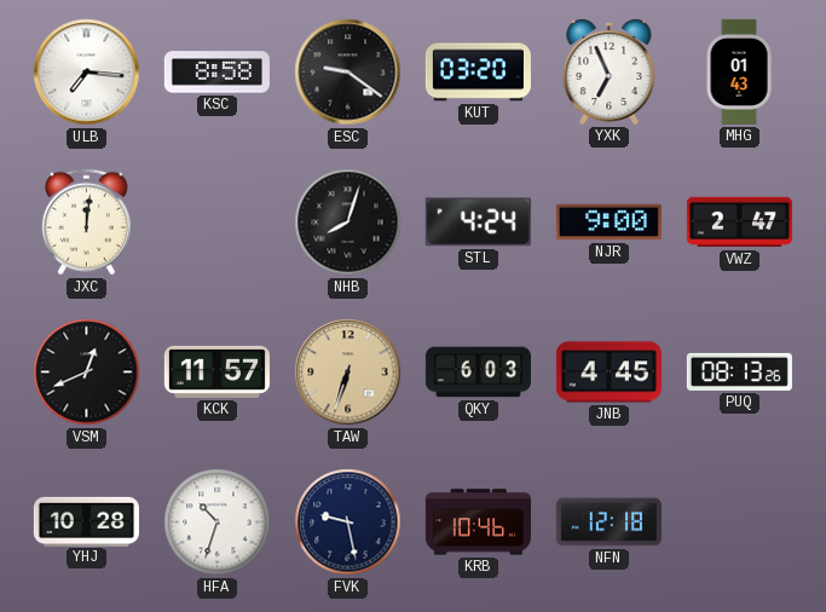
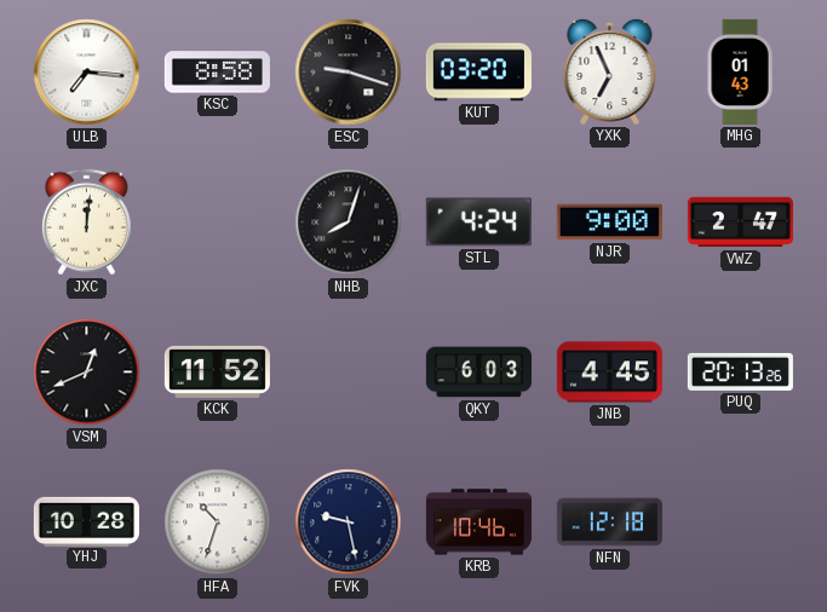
ESC: 9:21 -> 9:18 (349, 73)
KCK: 11:57 -> 11:52 (217, 371)
TAW: 6:33 -> none (348, 373)
PUQ: 08:13 -> 20:13 (740, 371)
